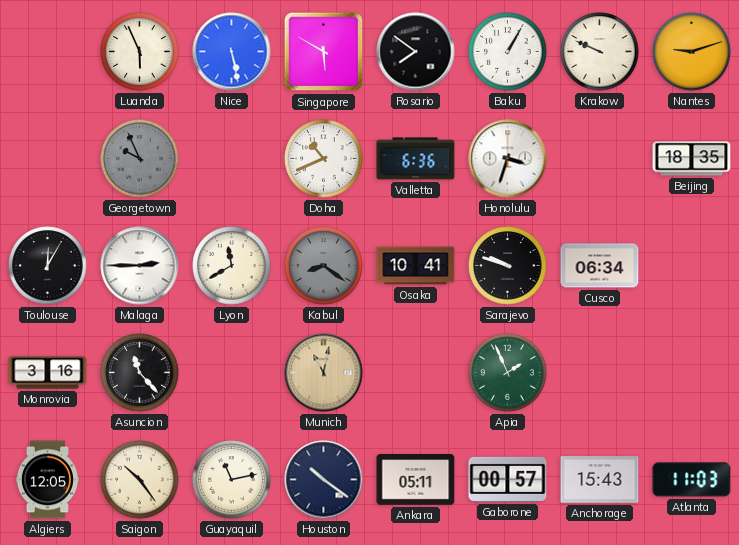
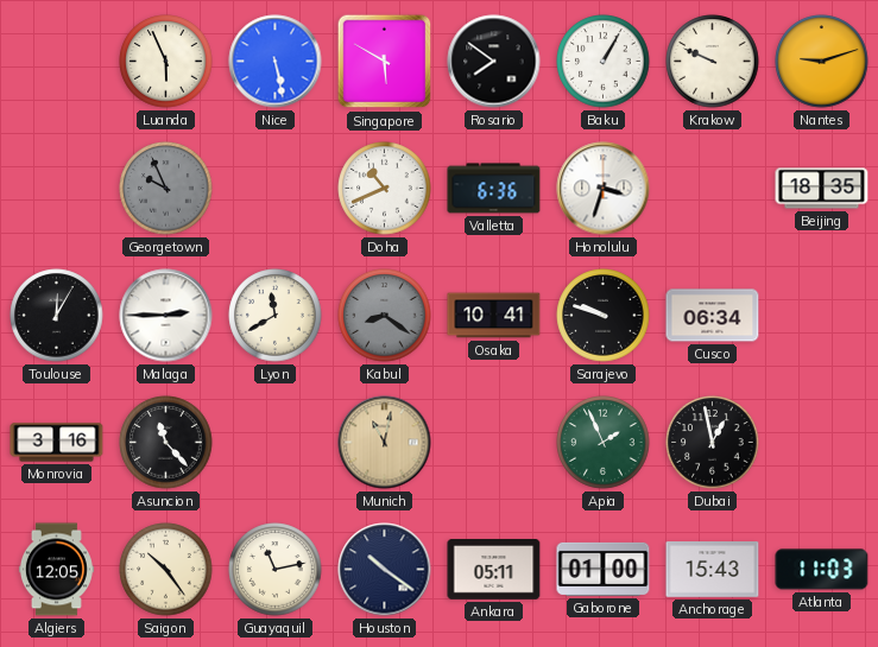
Dubai: none -> 12:58 (713, 443)
Gaborone: 00:57 -> 01:00 (604, 569)
